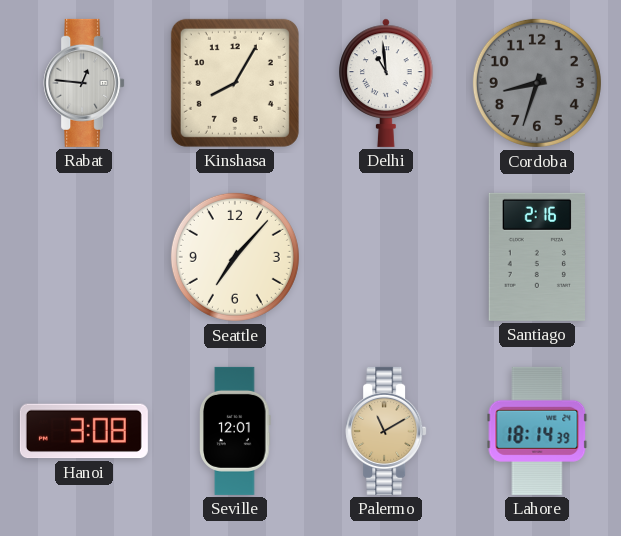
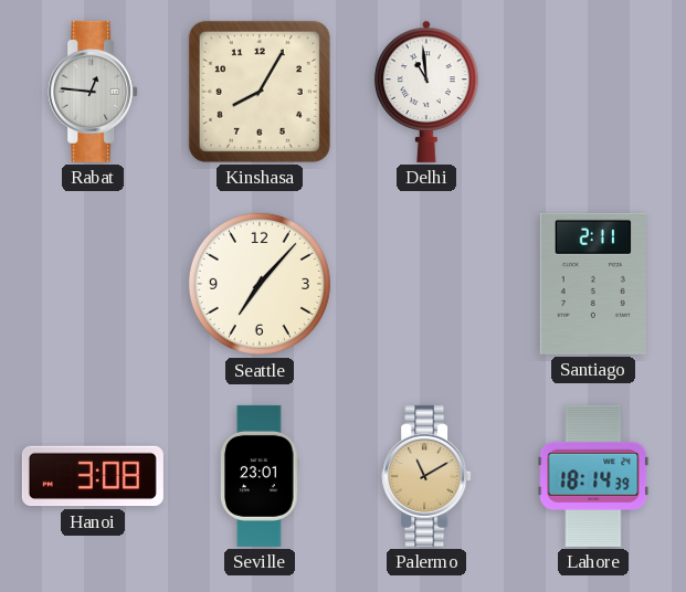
Cordoba: 8:33 -> none (537, 83)
Santiago: 2:16 -> 2:11 (592, 284)
Seville: 12:01 -> 23:01 (261, 476)
